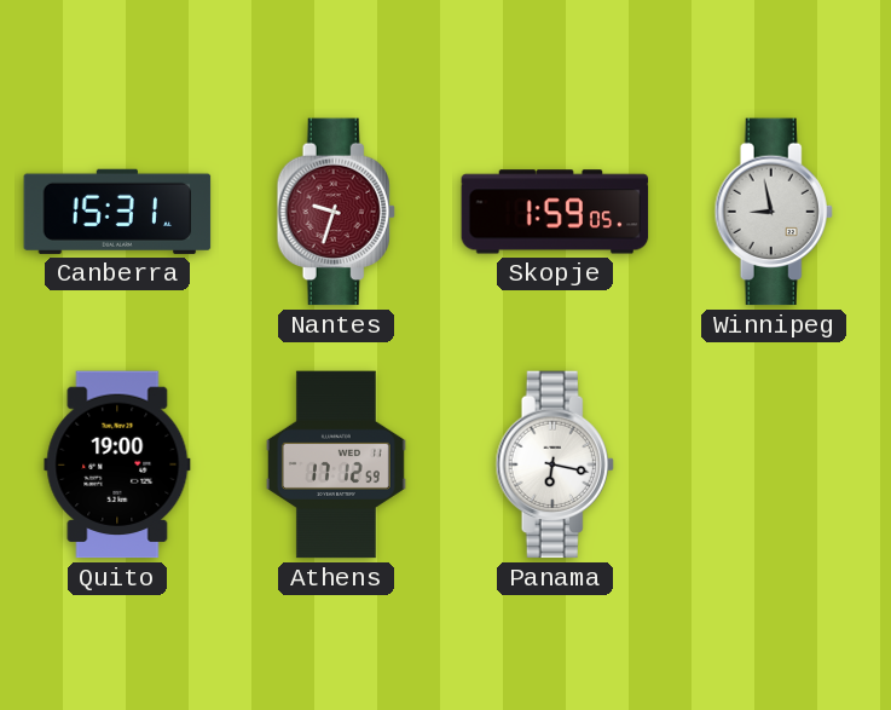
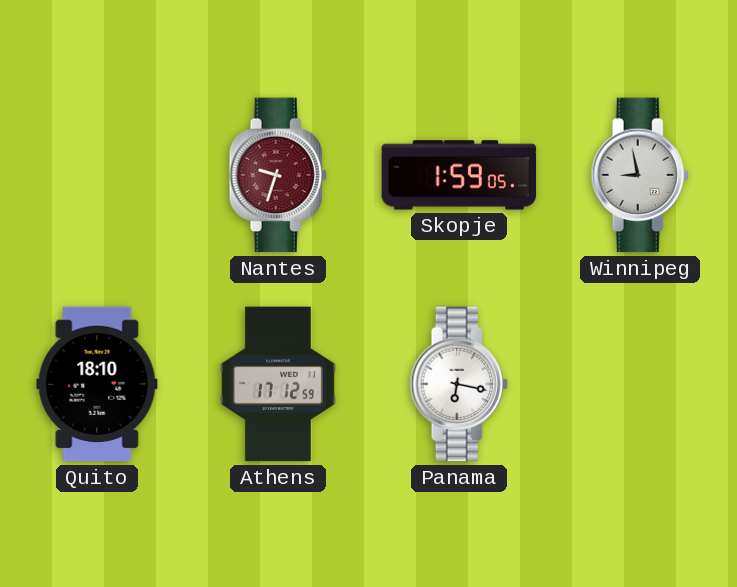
Canberra: 15:31 -> none (117, 212)
Quito: 19:00 -> 18:10 (97, 384)
